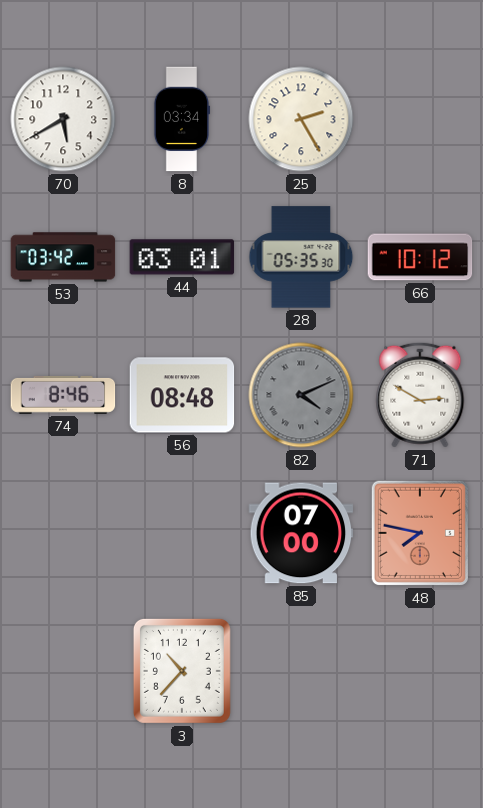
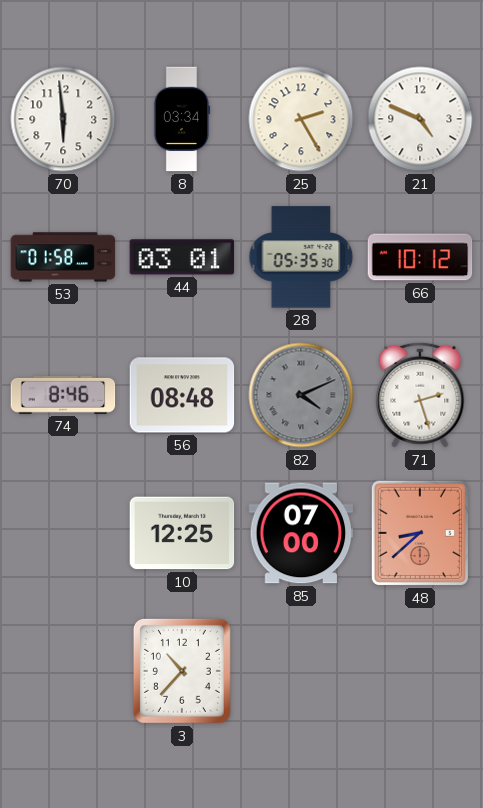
70: 5:40 -> 5:59 (63, 119)
21: none -> 4:49 (420, 119)
53: 03:42 -> 01:58 (63, 257)
71: 2:50 -> 2:27 (420, 395)
10: none -> 12:25 (182, 533)
48: 7:47 -> 8:38 (420, 533)
